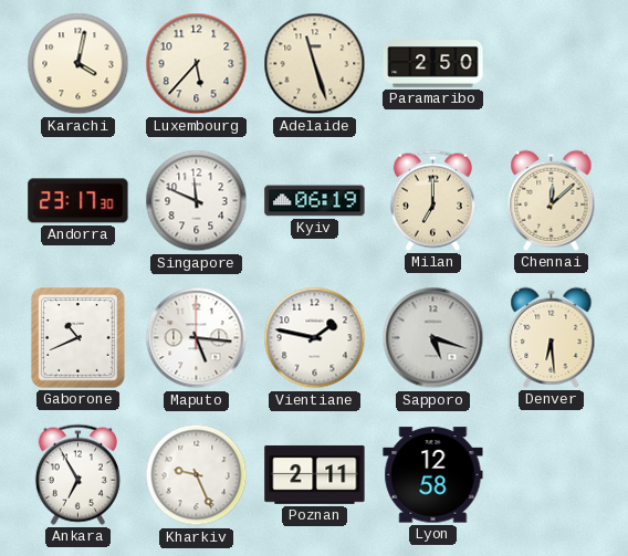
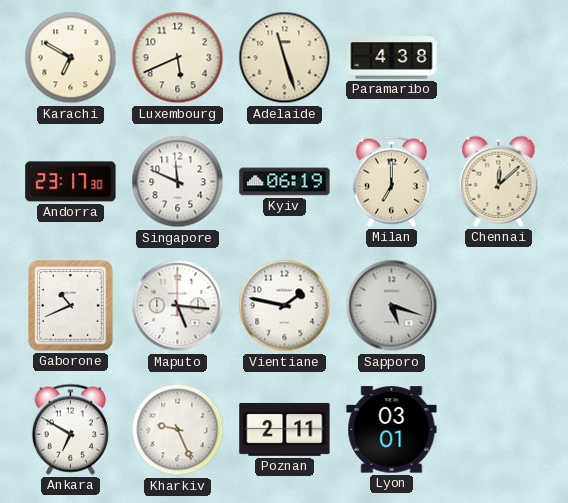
Karachi: 4:02 -> 6:50 (71, 58)
Luxembourg: 5:37 -> 5:41 (178, 58)
Paramaribo: 2:50 -> 4:38 (392, 58)
Denver: 6:29 -> none (552, 337)
Ankara: 6:55 -> 6:50 (70, 429)
Lyon: 12:58 -> 03:01 (392, 430)
